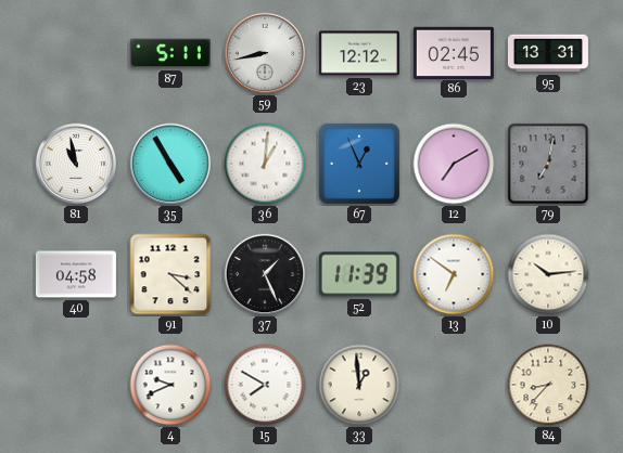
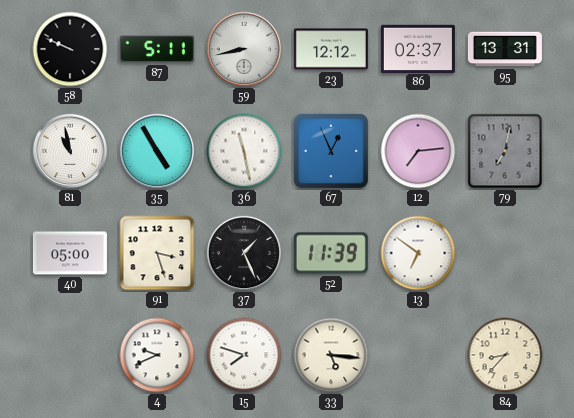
58: none -> 9:49 (70, 49)
86: 02:45 -> 02:37 (418, 48)
36: 1:01 -> 11:28 (244, 151)
12: 7:10 -> 7:14 (418, 151)
40: 04:58 -> 05:00 (70, 253)
91: 3:22 -> 3:27 (157, 253)
10: 10:14 -> none (548, 274)
15: 7:50 -> 7:48 (244, 355)
33: 12:59 -> 5:16 (331, 355)
